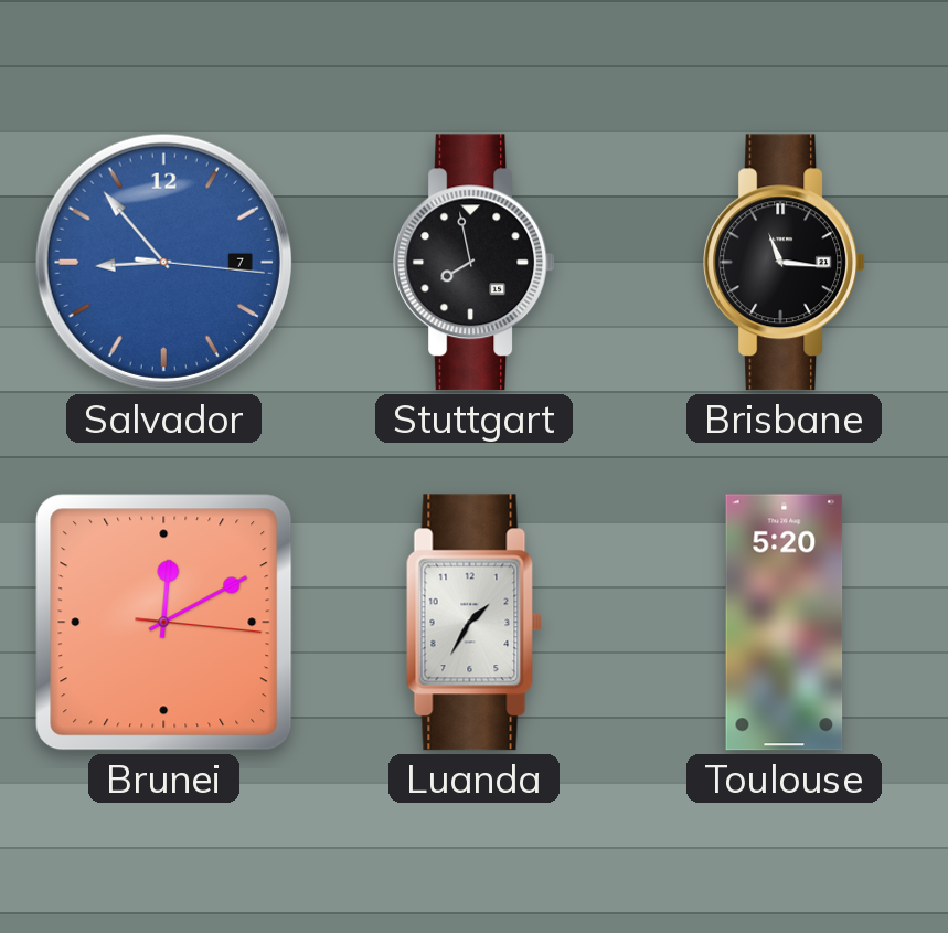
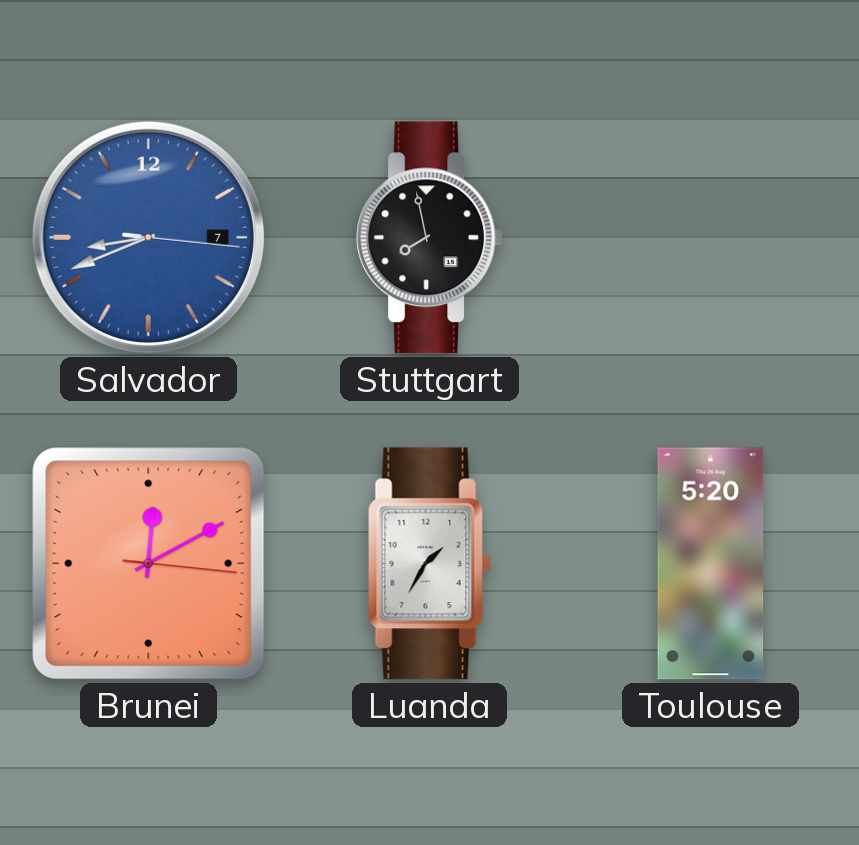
Salvador: 8:53 -> 8:41 (148, 237)
Brisbane: 11:16 -> none (785, 263)
